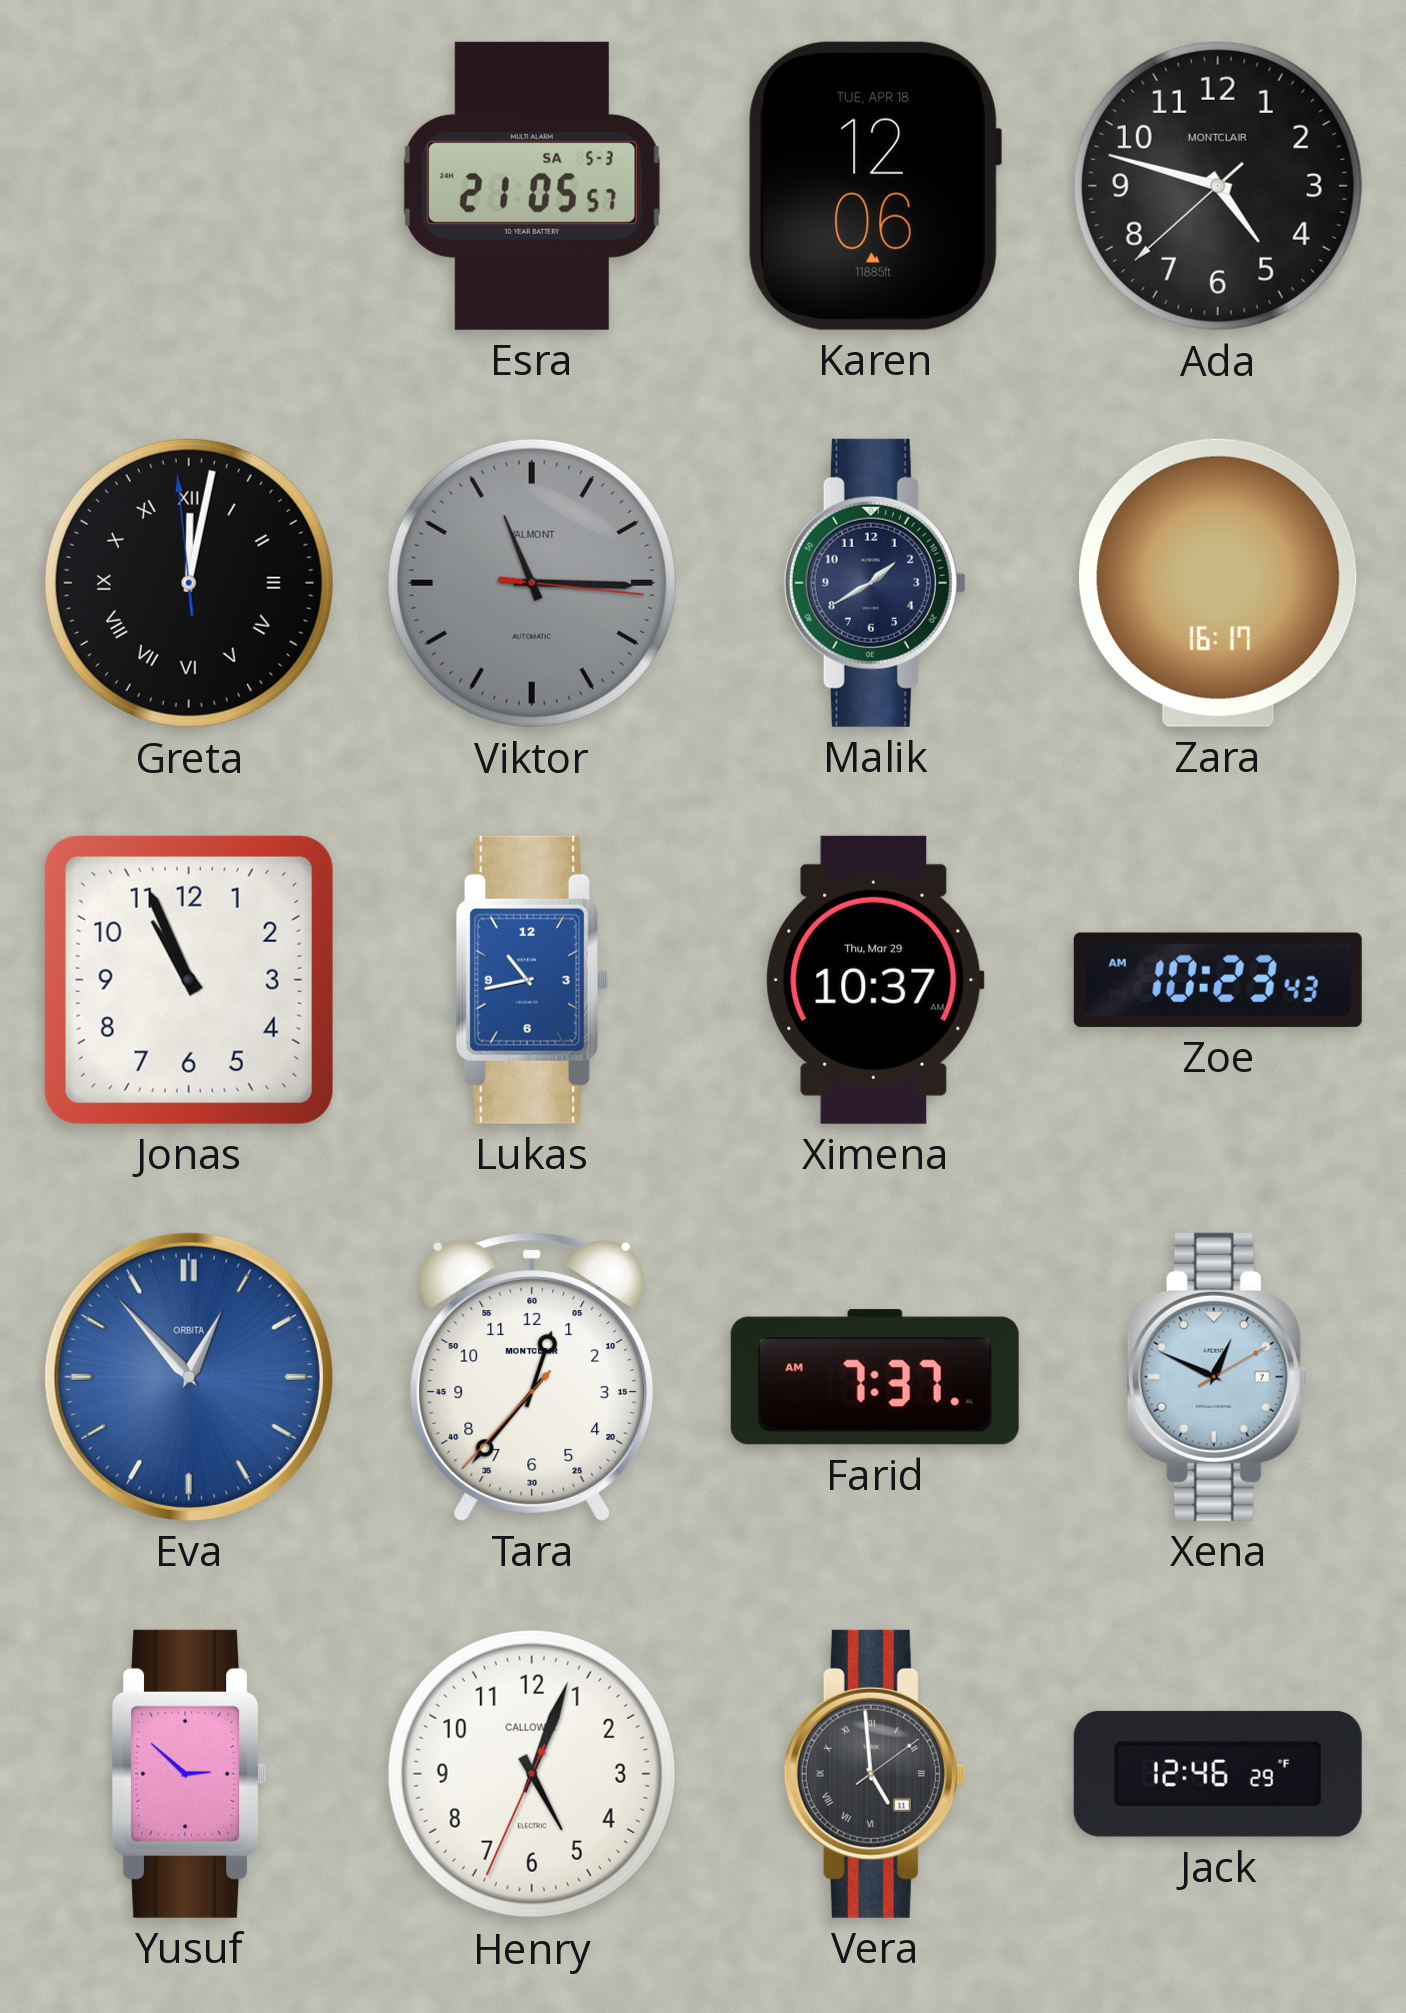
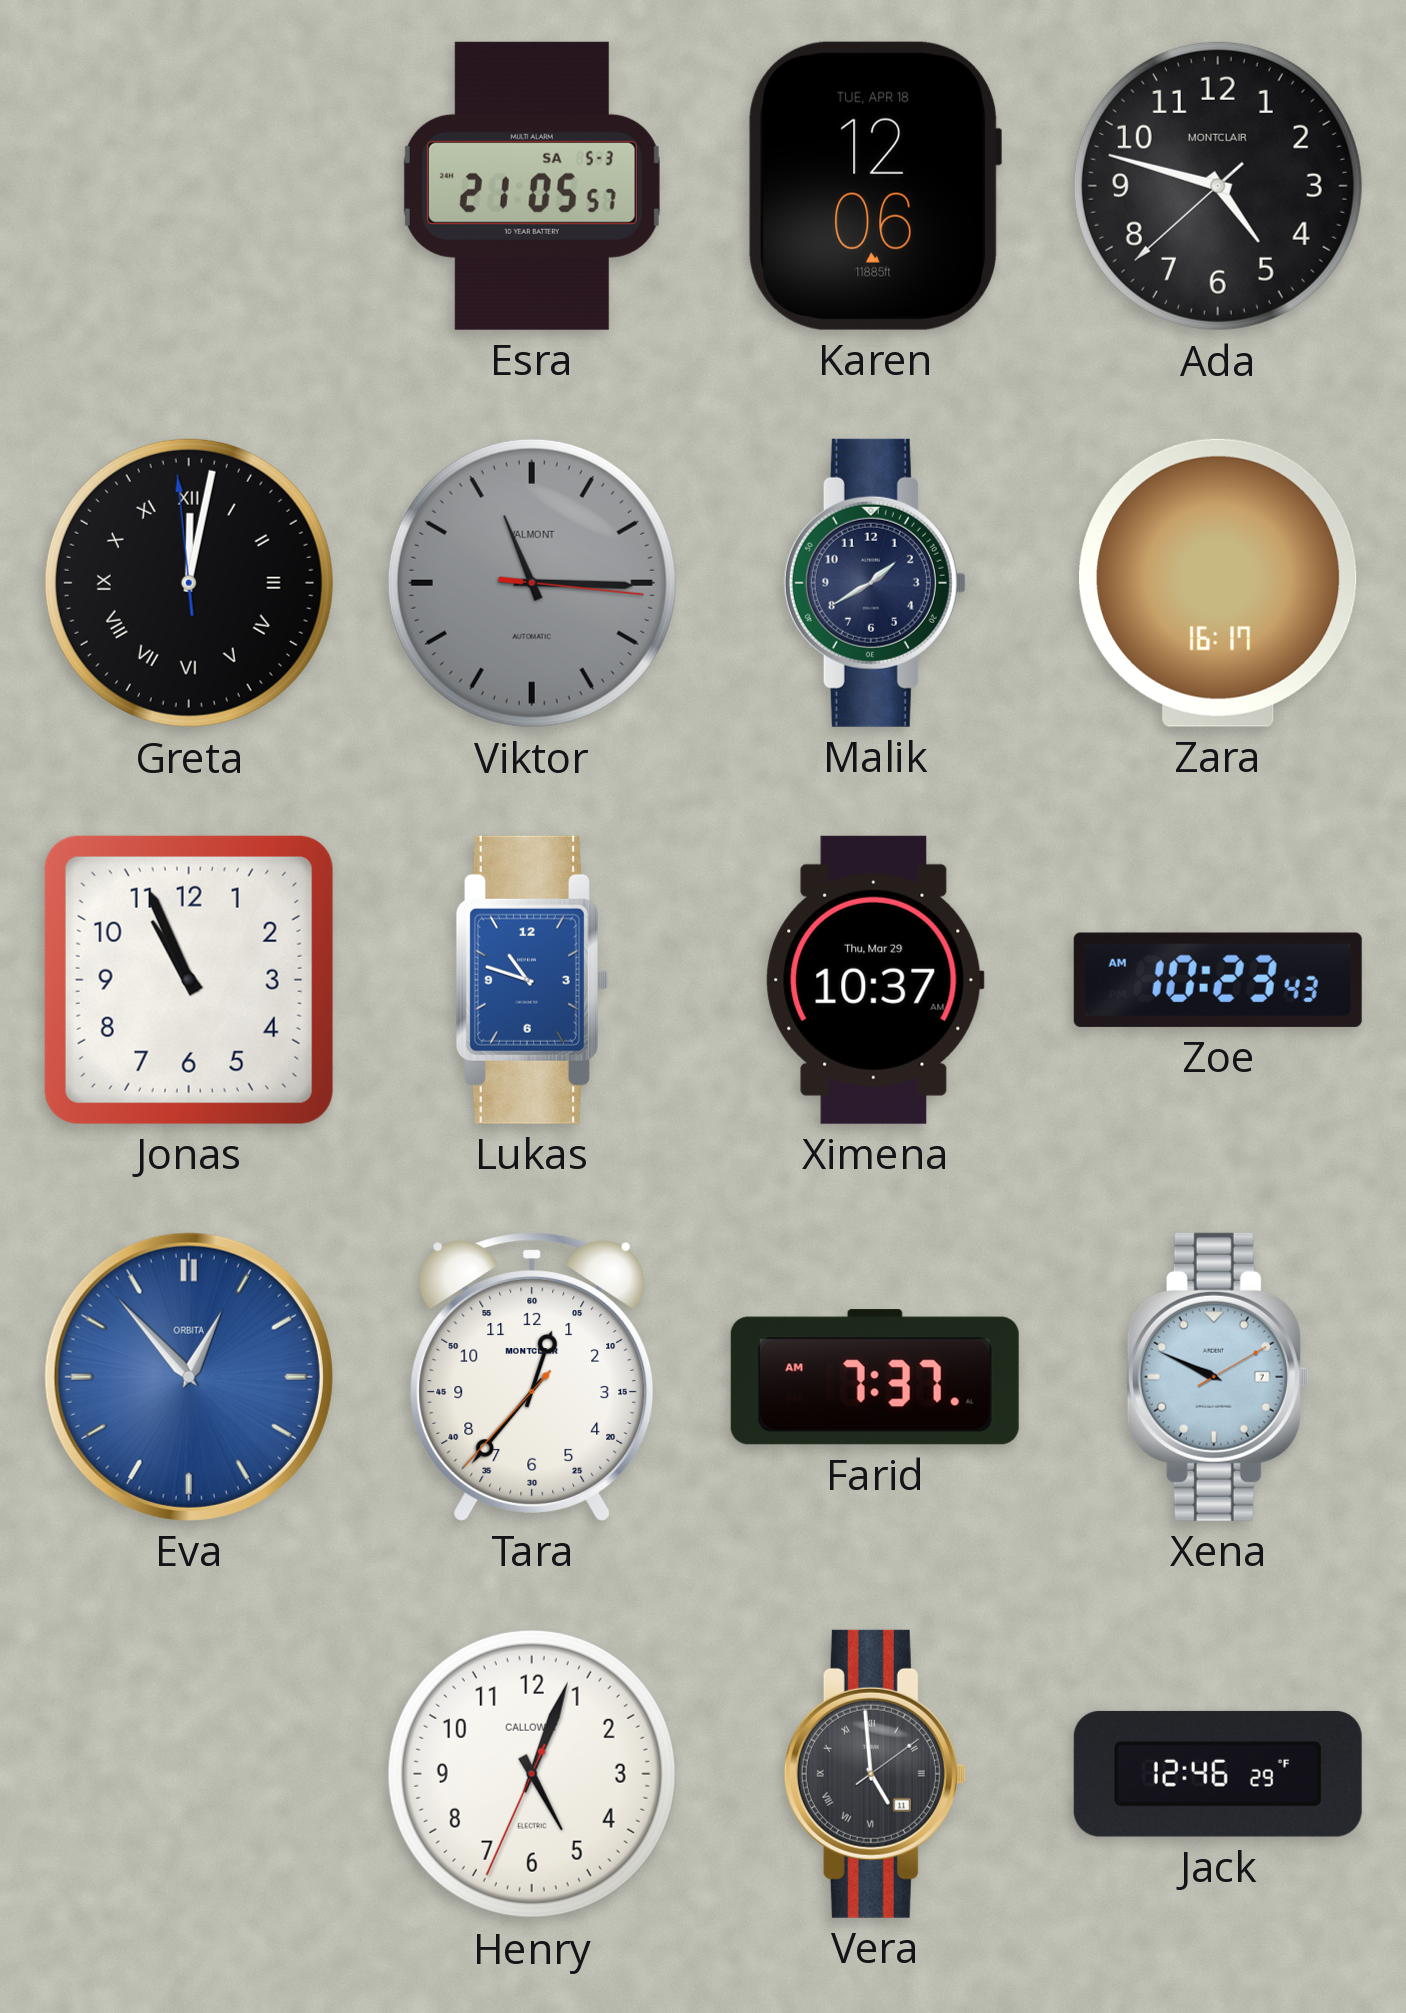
Lukas: 10:43 -> 10:48 (532, 980)
Xena: 12:49 -> 9:49 (1218, 1377)
Yusuf: 2:52 -> none (189, 1774)
